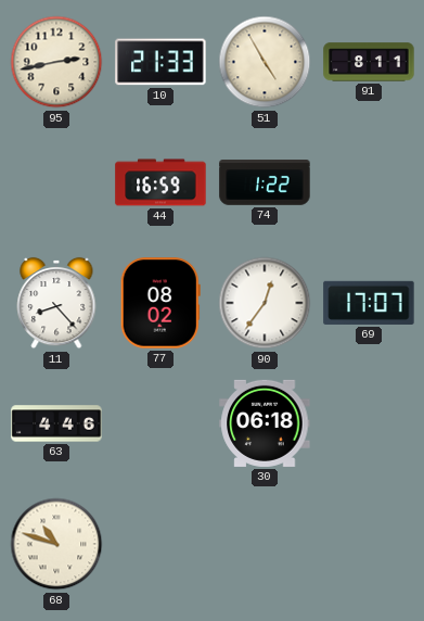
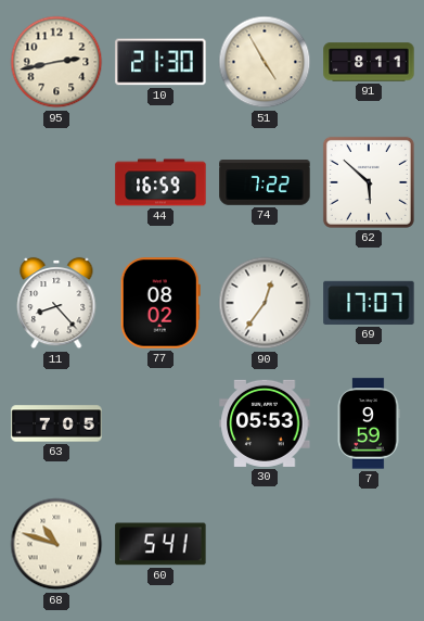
10: 21:33 -> 21:30 (160, 62)
74: 1:22 -> 7:22 (265, 182)
62: none -> 5:52 (369, 182)
63: 4:46 -> 7:05 (56, 423)
30: 06:18 -> 05:53 (265, 423)
7: none -> 9:59 (369, 423)
60: none -> 5:41 (160, 544)
